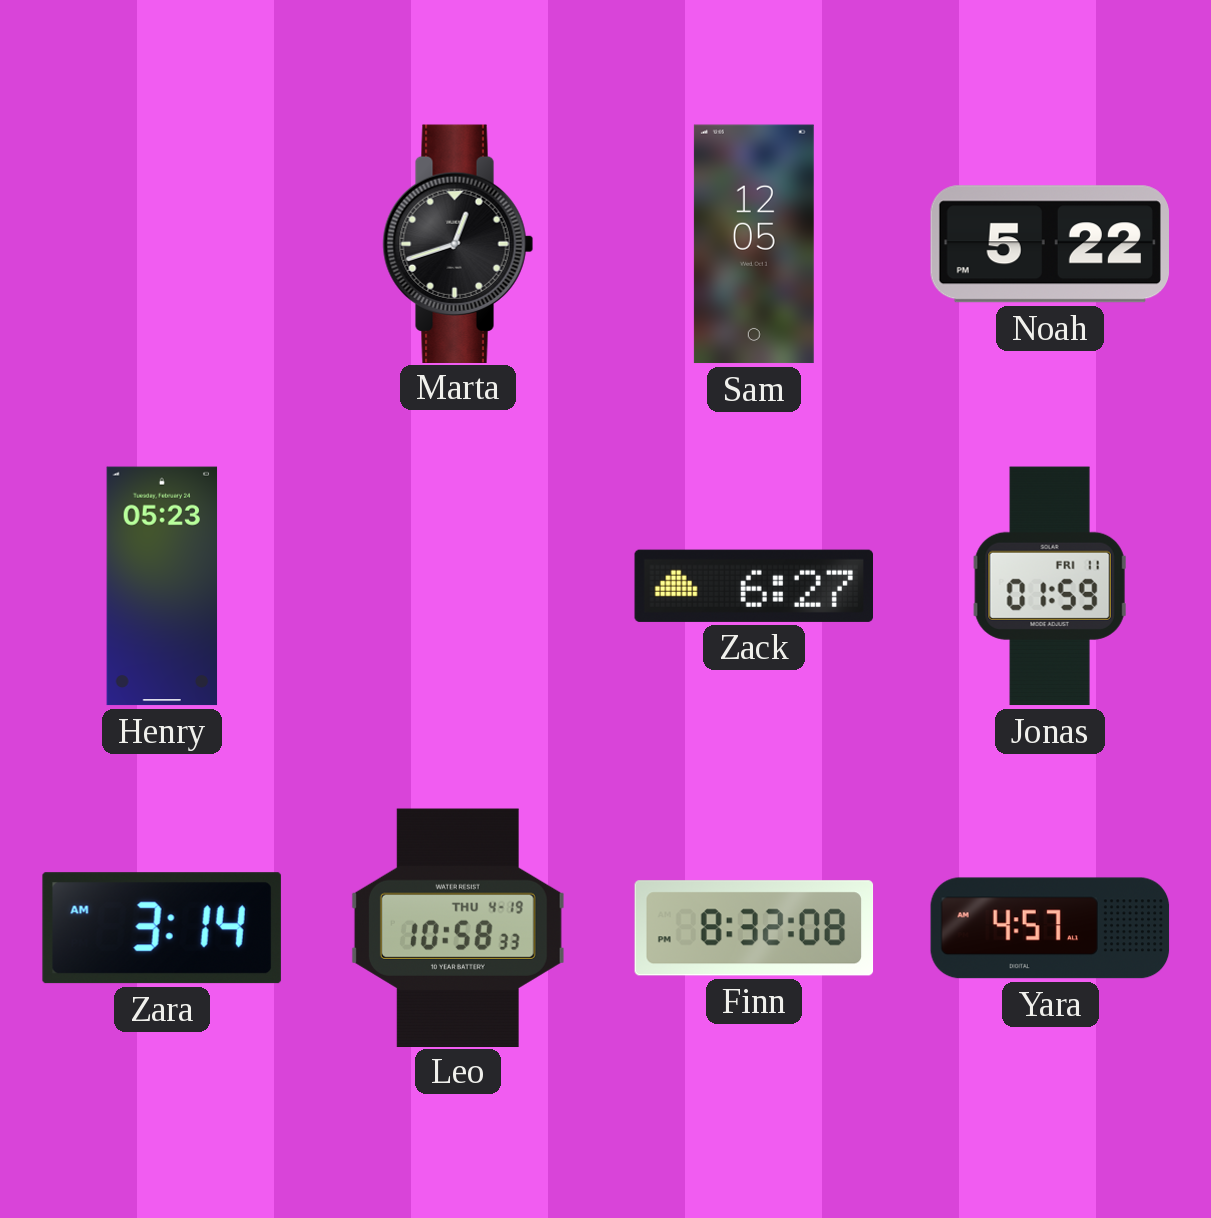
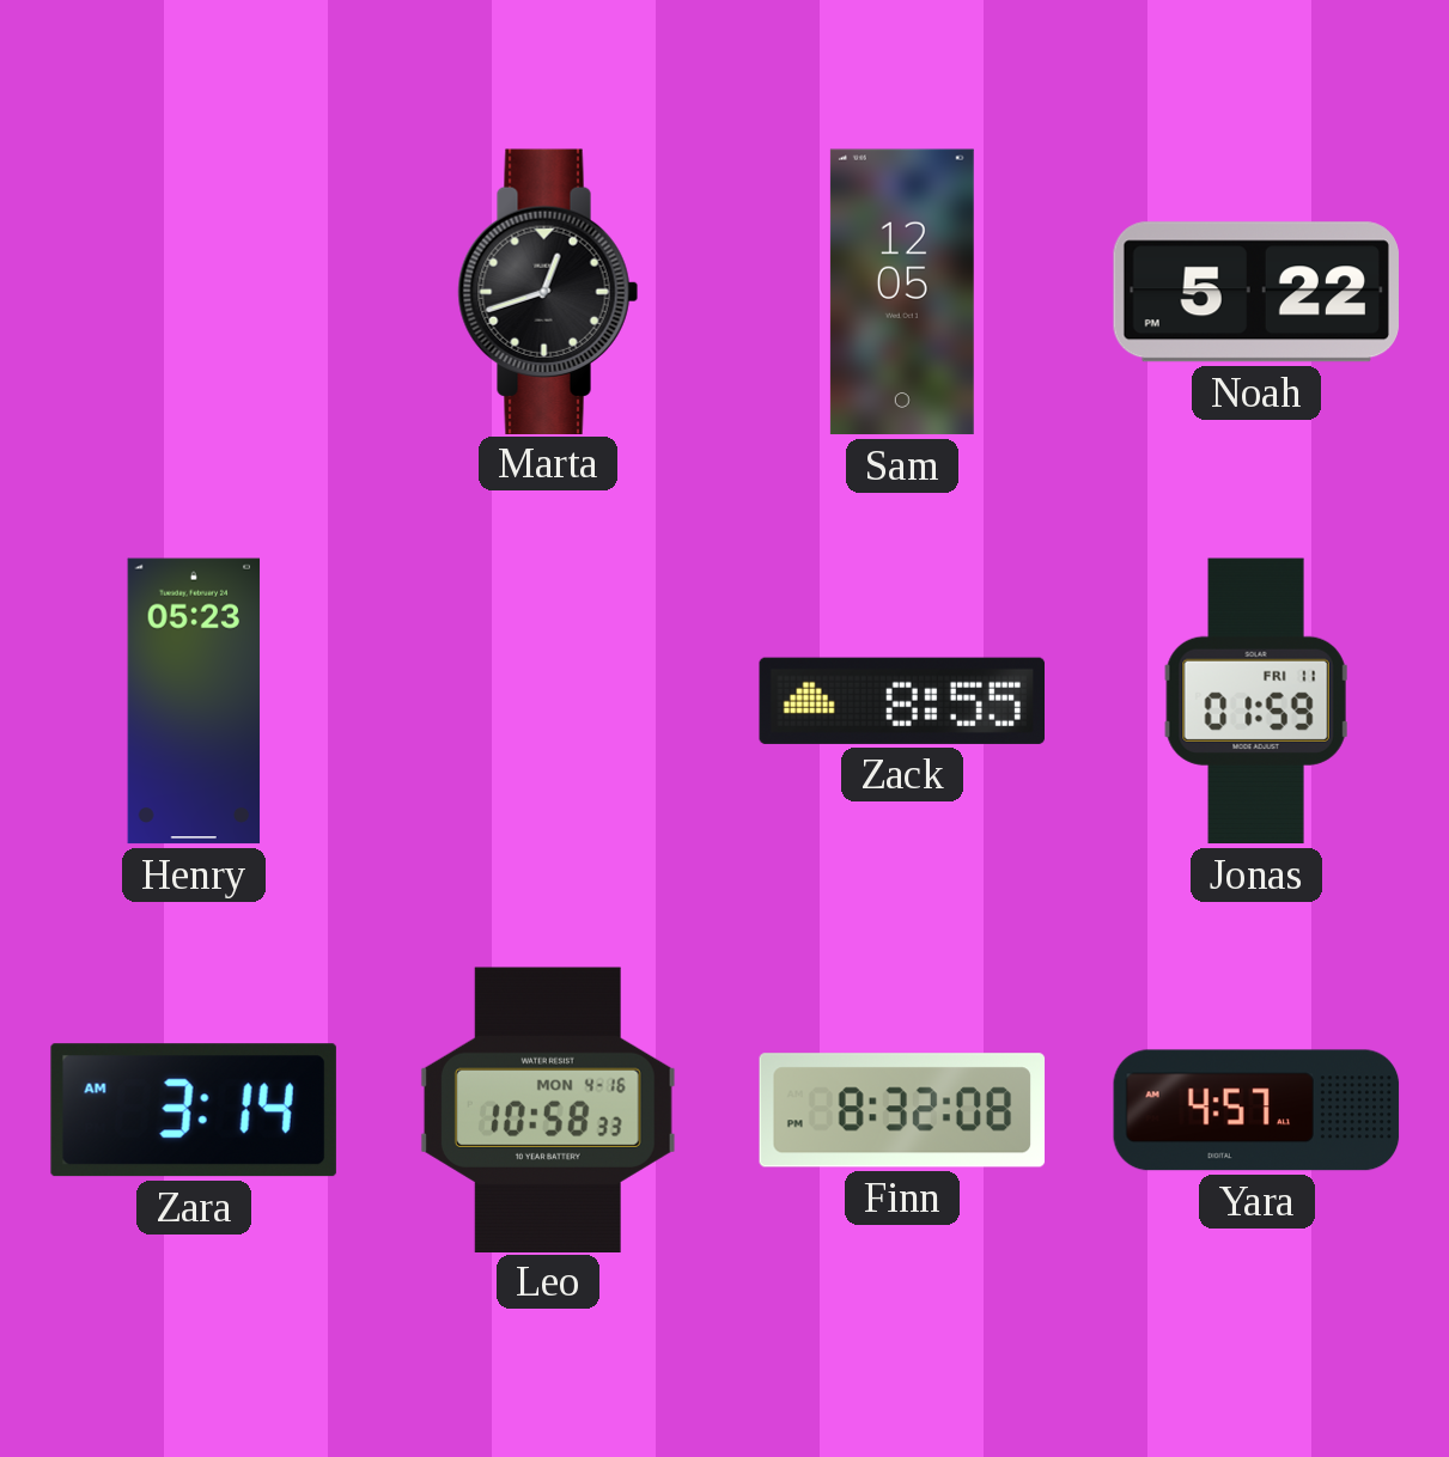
Zack: 6:27 -> 8:55 (901, 701)
Leo date: THU 4-19 -> MON 4-16 (548, 1109)
